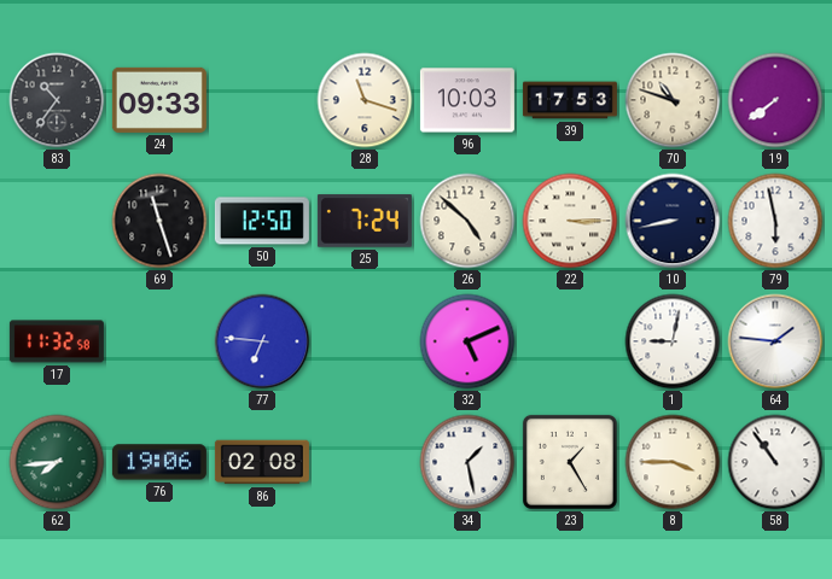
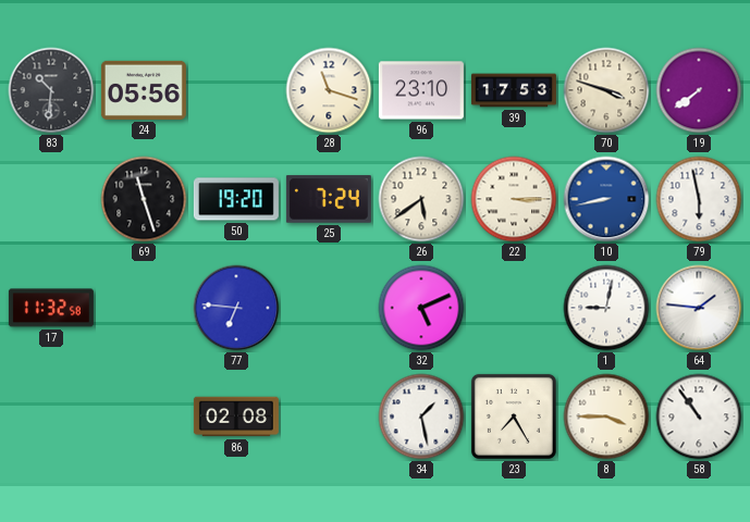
83: 10:36 -> 10:31 (51, 90)
24: 09:33 -> 05:56 (144, 90)
96: 10:03 -> 23:10 (421, 90)
70: 10:48 -> 3:48 (606, 90)
50: 12:50 -> 19:20 (236, 199)
26: 4:52 -> 5:39 (421, 199)
10 dial: navy -> blue (606, 199)
62: 7:44 -> none (57, 462)
76: 19:06 -> none (159, 462)
23: 1:25 -> 7:25 (514, 417)
